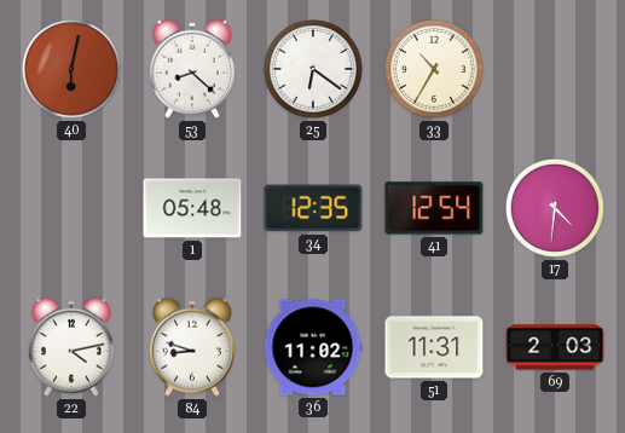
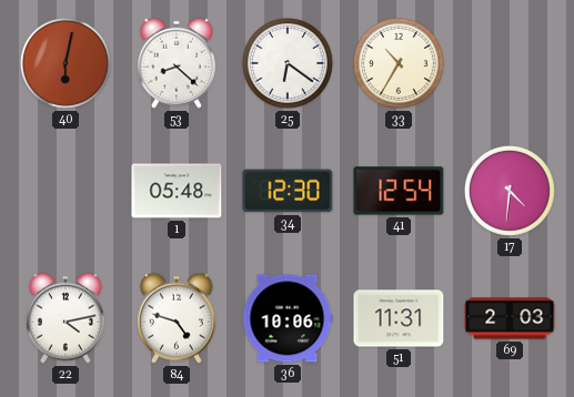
34: 12:35 -> 12:30 (288, 191)
84: 8:48 -> 4:48 (177, 318)
36: 11:02 -> 10:06 (288, 318)
